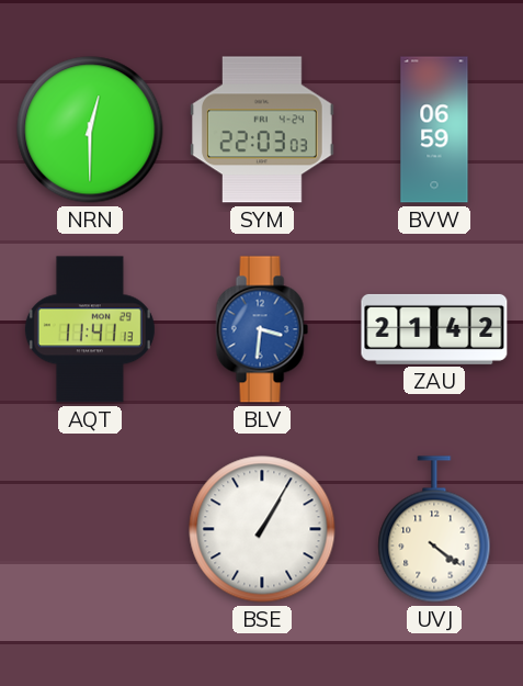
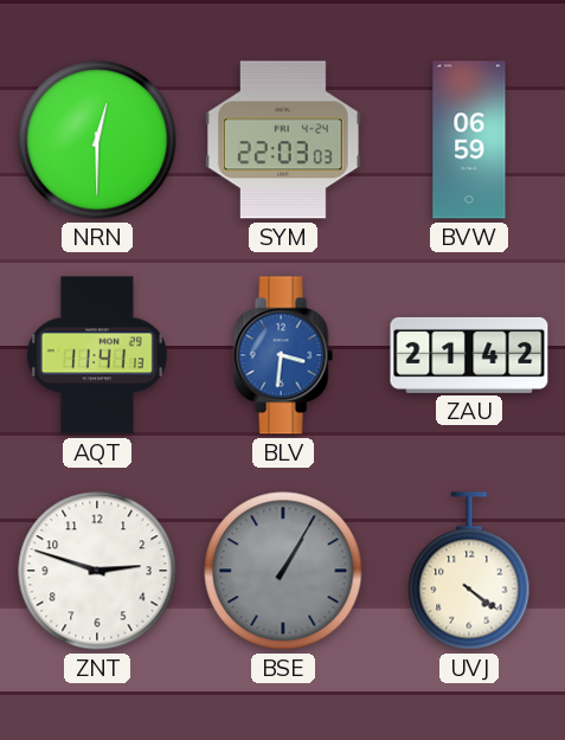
ZNT: none -> 2:48 (97, 571)
BSE dial: white -> grey (283, 571)
